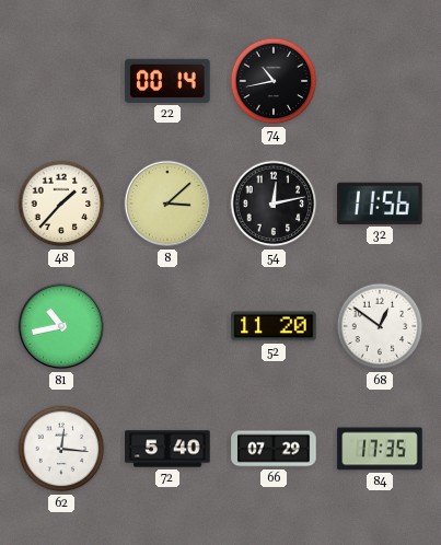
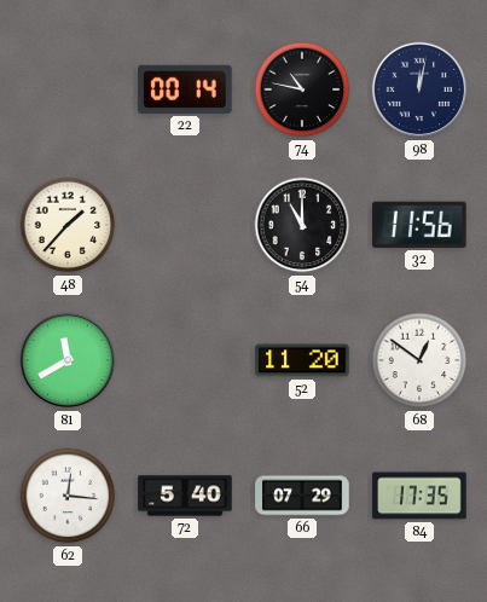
74: 10:43 -> 10:47 (302, 89)
98: none -> 12:02 (419, 89)
8: 3:08 -> none (167, 204)
54: 12:13 -> 11:00 (302, 225)
81: 10:43 -> 11:40 (68, 360)
